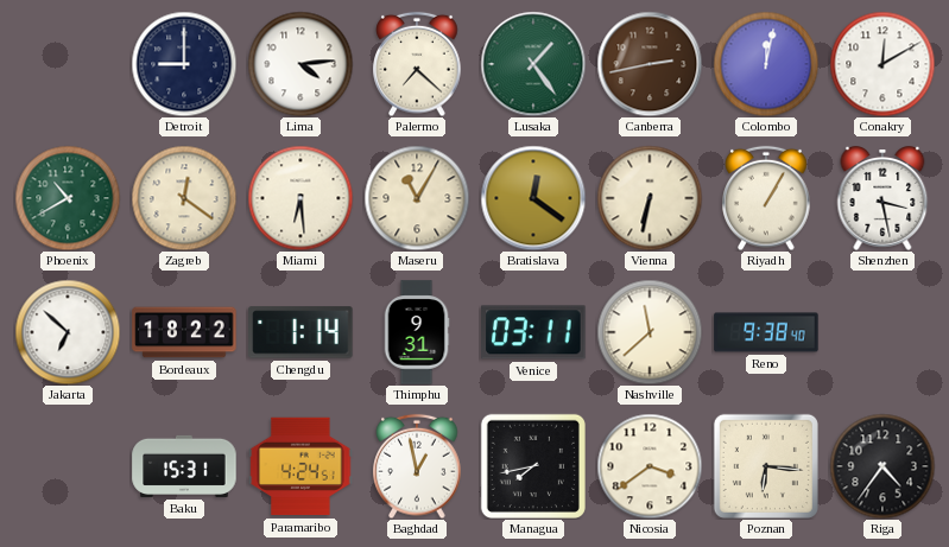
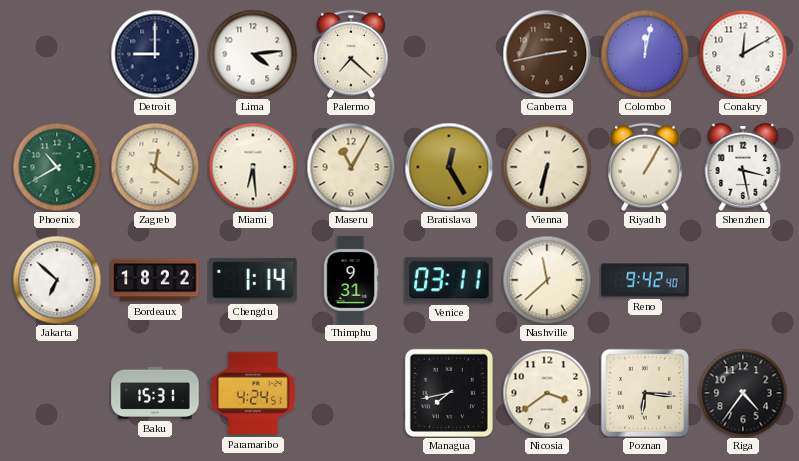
Lusaka: 1:24 -> none (533, 64)
Bratislava: 12:21 -> 12:25 (449, 167)
Reno: 9:38 -> 9:42 (645, 280)
Baghdad: 12:58 -> none (417, 466)
